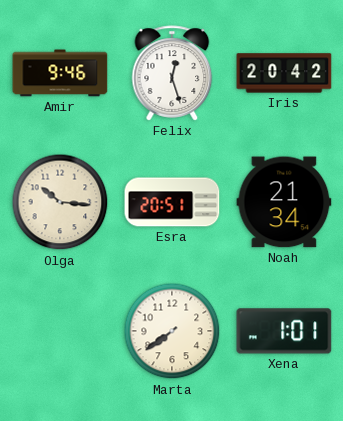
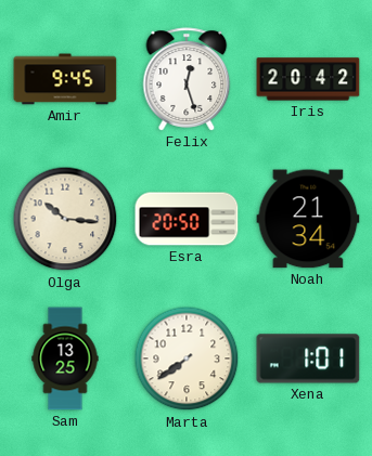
Amir: 9:46 -> 9:45 (65, 79)
Esra: 20:51 -> 20:50 (187, 219)
Sam: none -> 13:25 (65, 359)
